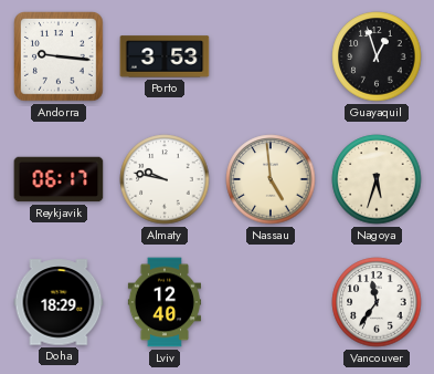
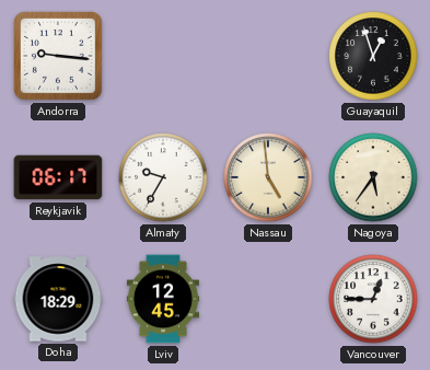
Porto: 3:53 -> none (165, 56)
Almaty: 9:47 -> 9:35 (163, 177)
Nagoya: 5:33 -> 5:36 (373, 177)
Lviv: 12:40 -> 12:45 (162, 299)
Vancouver: 11:36 -> 12:45 (373, 299)
